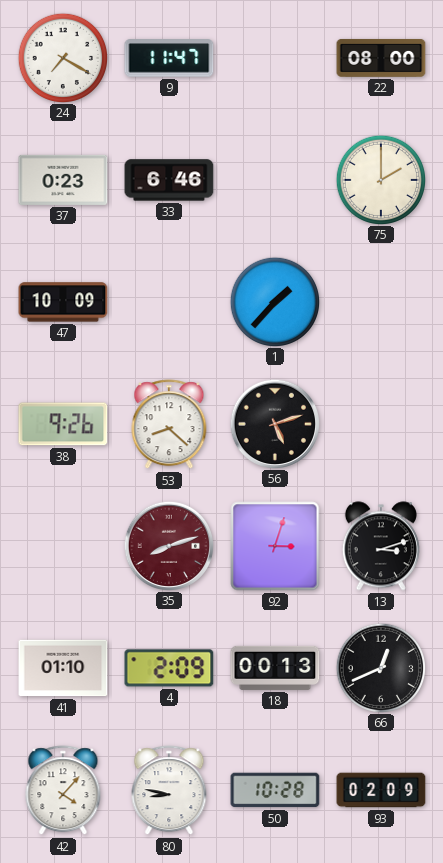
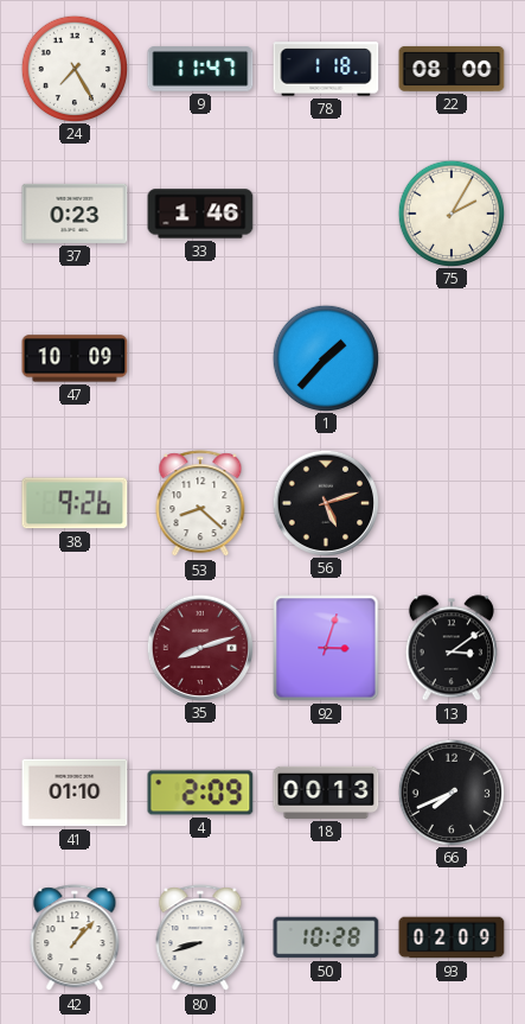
24: 7:20 -> 7:25 (73, 68)
78: none -> 1:18 (326, 69)
33: 6:46 -> 1:46 (200, 214)
75: 2:00 -> 2:05 (450, 212)
13: 3:12 -> 3:09 (452, 648)
66: 12:41 -> 7:41 (450, 791)
42: 4:07 -> 1:07 (75, 939)
80: 8:47 -> 8:42 (200, 939)
